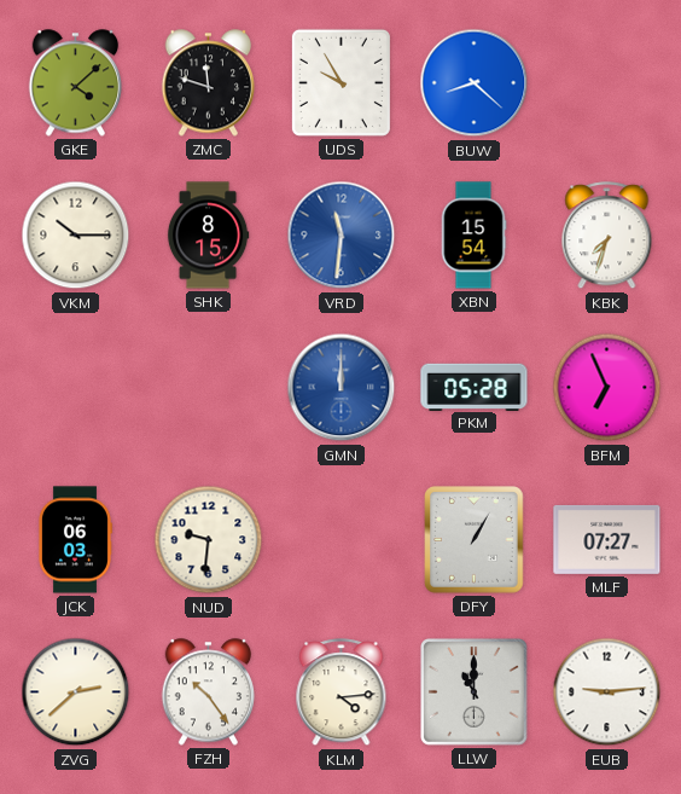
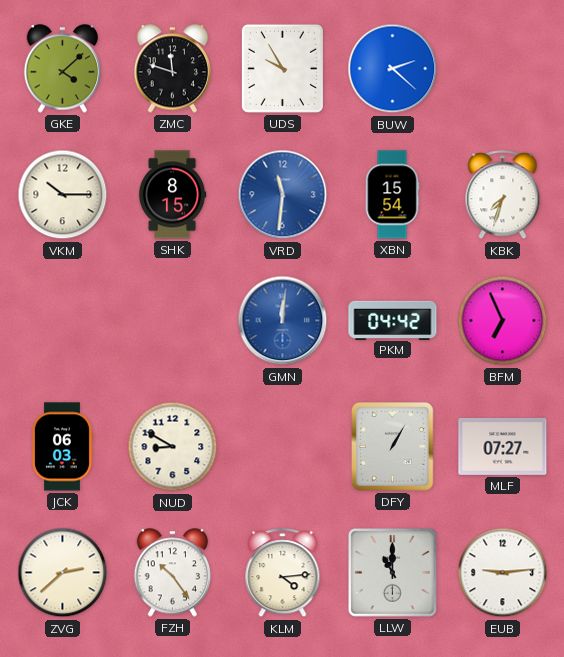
BUW: 8:22 -> 2:22 (393, 69)
GMN: 12:00 -> 12:01 (283, 321)
PKM: 05:28 -> 04:42 (393, 320)
NUD: 9:31 -> 8:50 (173, 447)
